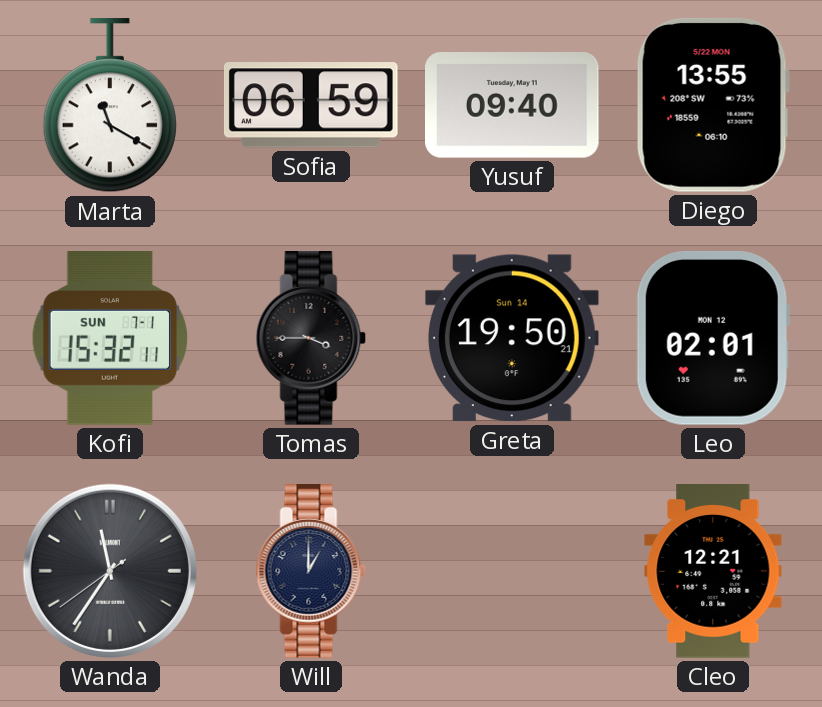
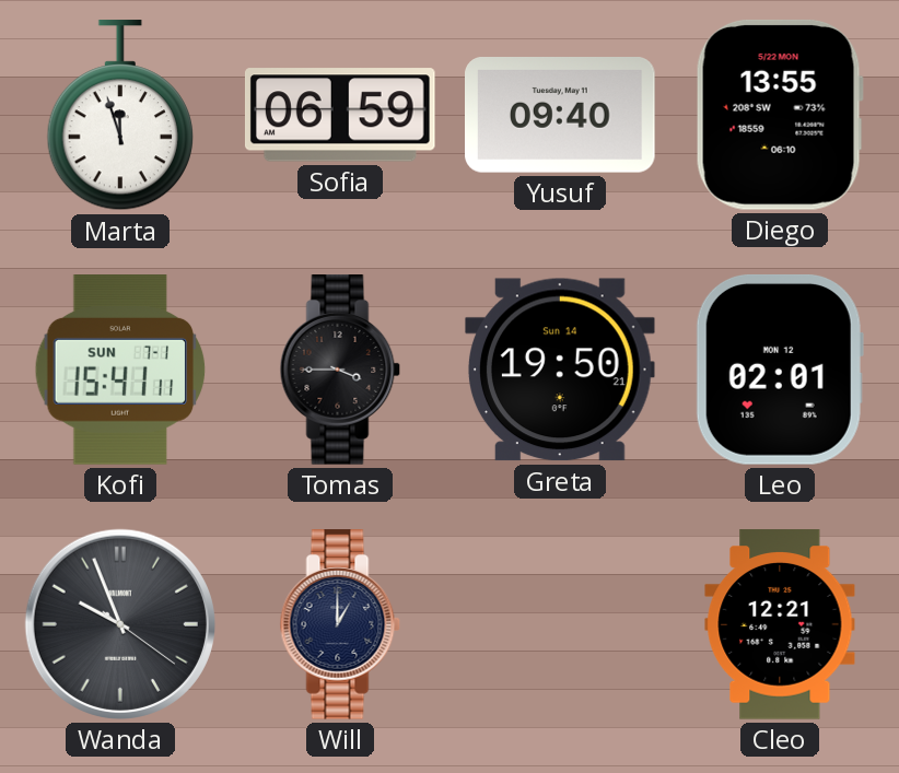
Marta: 11:20 -> 11:57 (120, 116)
Kofi: 15:32 -> 15:41 (120, 371)
Wanda: 11:35 -> 9:56 (120, 624)
